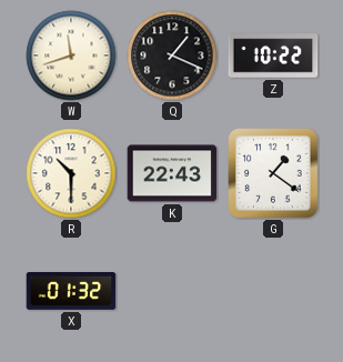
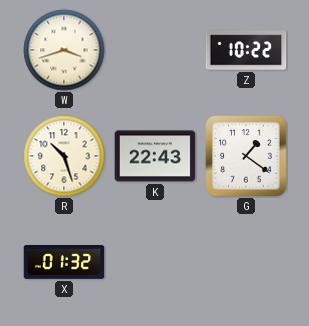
W: 11:42 -> 3:42 (64, 50)
Q: 1:19 -> none (172, 56)
R: 10:30 -> 10:27 (64, 156)
